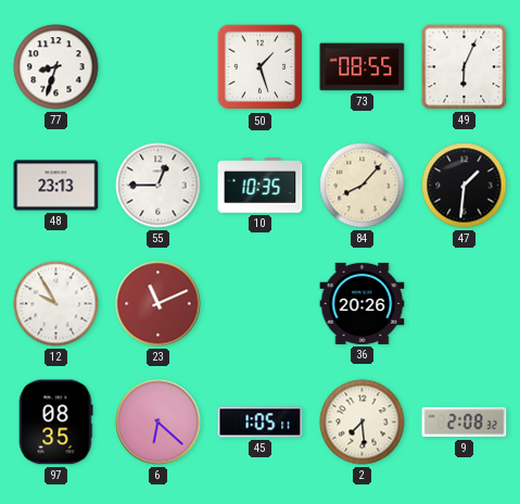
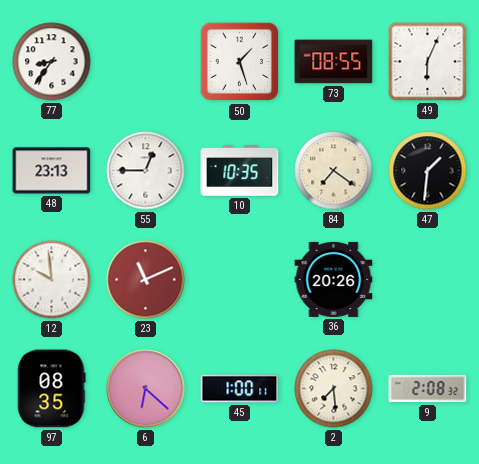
77: 8:33 -> 8:36 (52, 62)
84: 8:07 -> 7:21 (334, 171)
12: 9:55 -> 9:59 (52, 280)
45: 1:05 -> 1:00 (240, 389)
